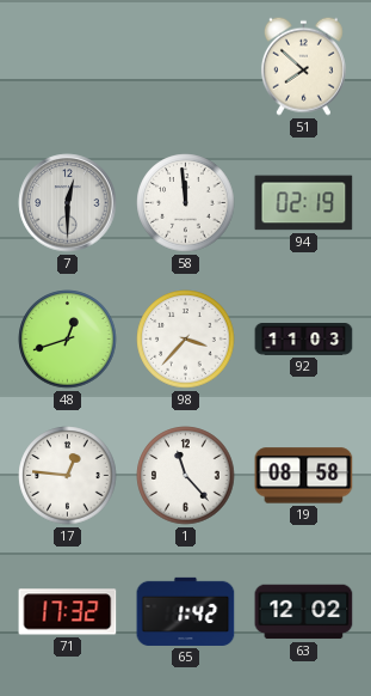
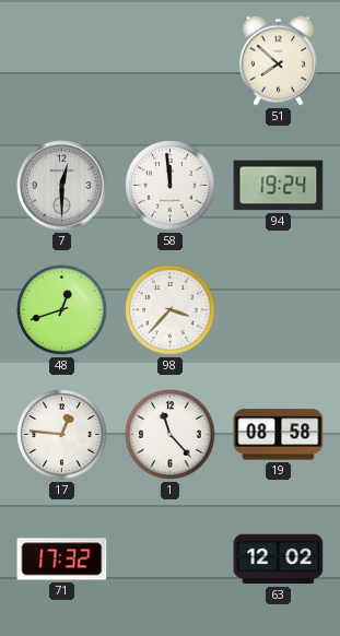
94: 02:19 -> 19:24 (279, 186)
92: 11:03 -> none (304, 340)
65: 1:42 -> none (186, 611)
